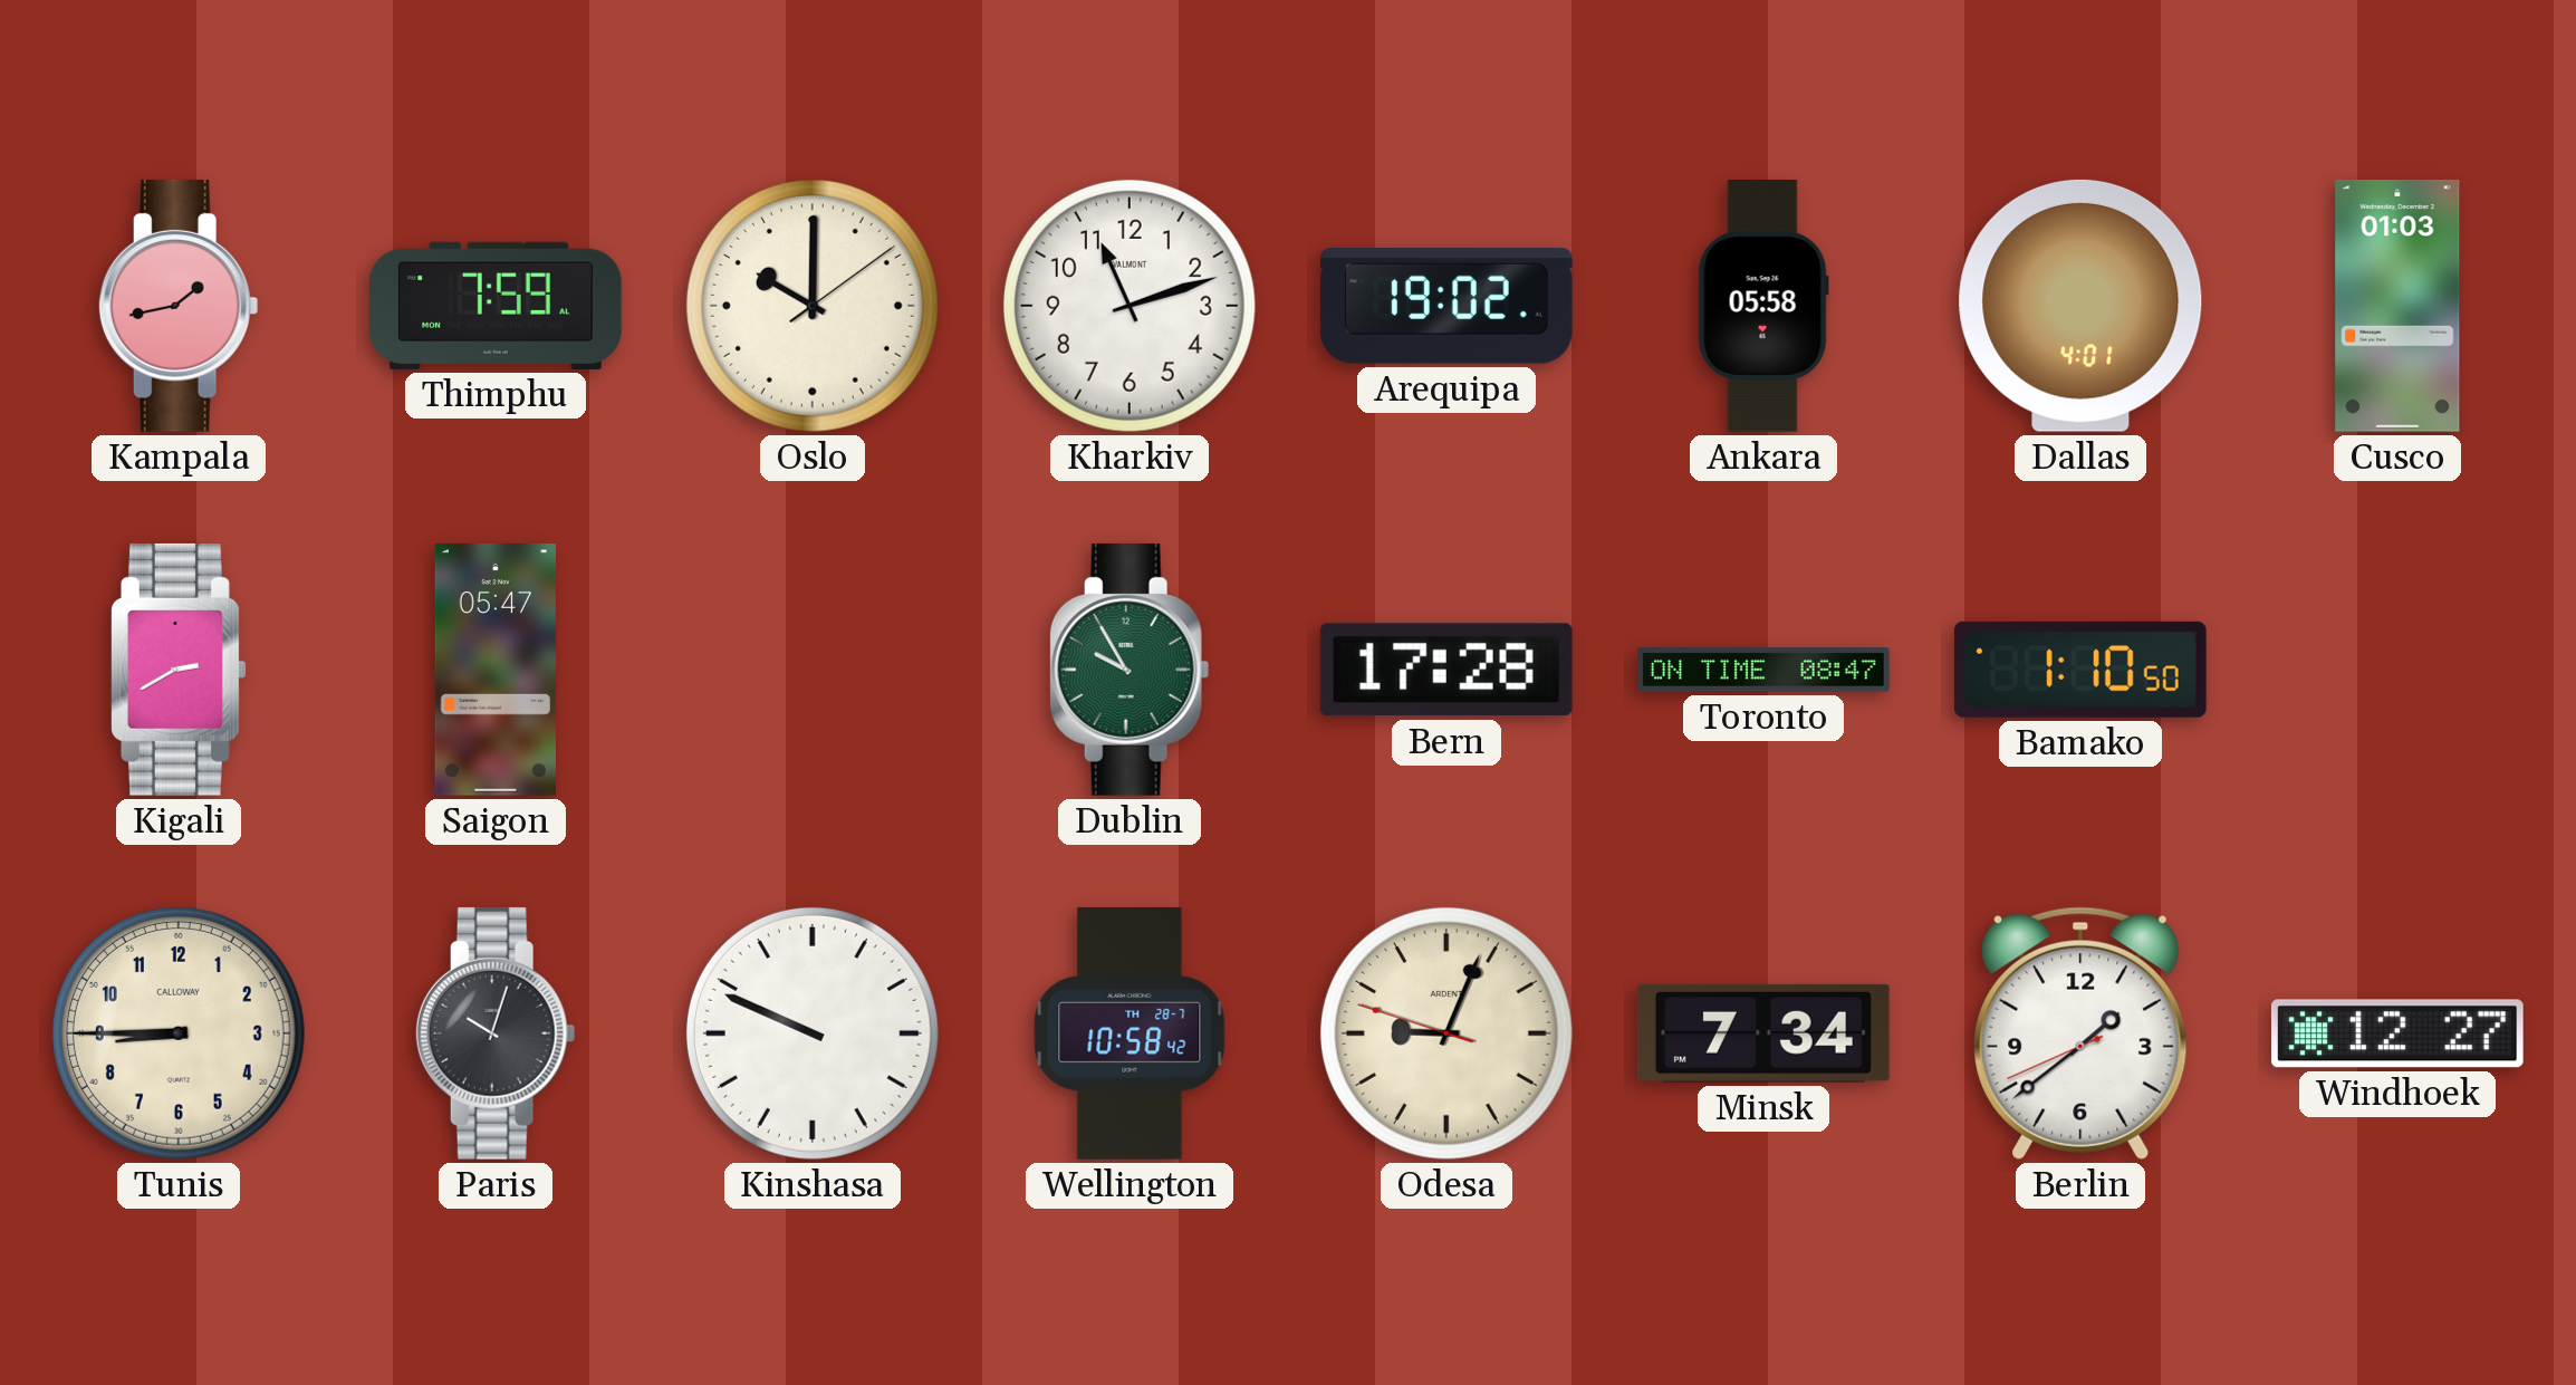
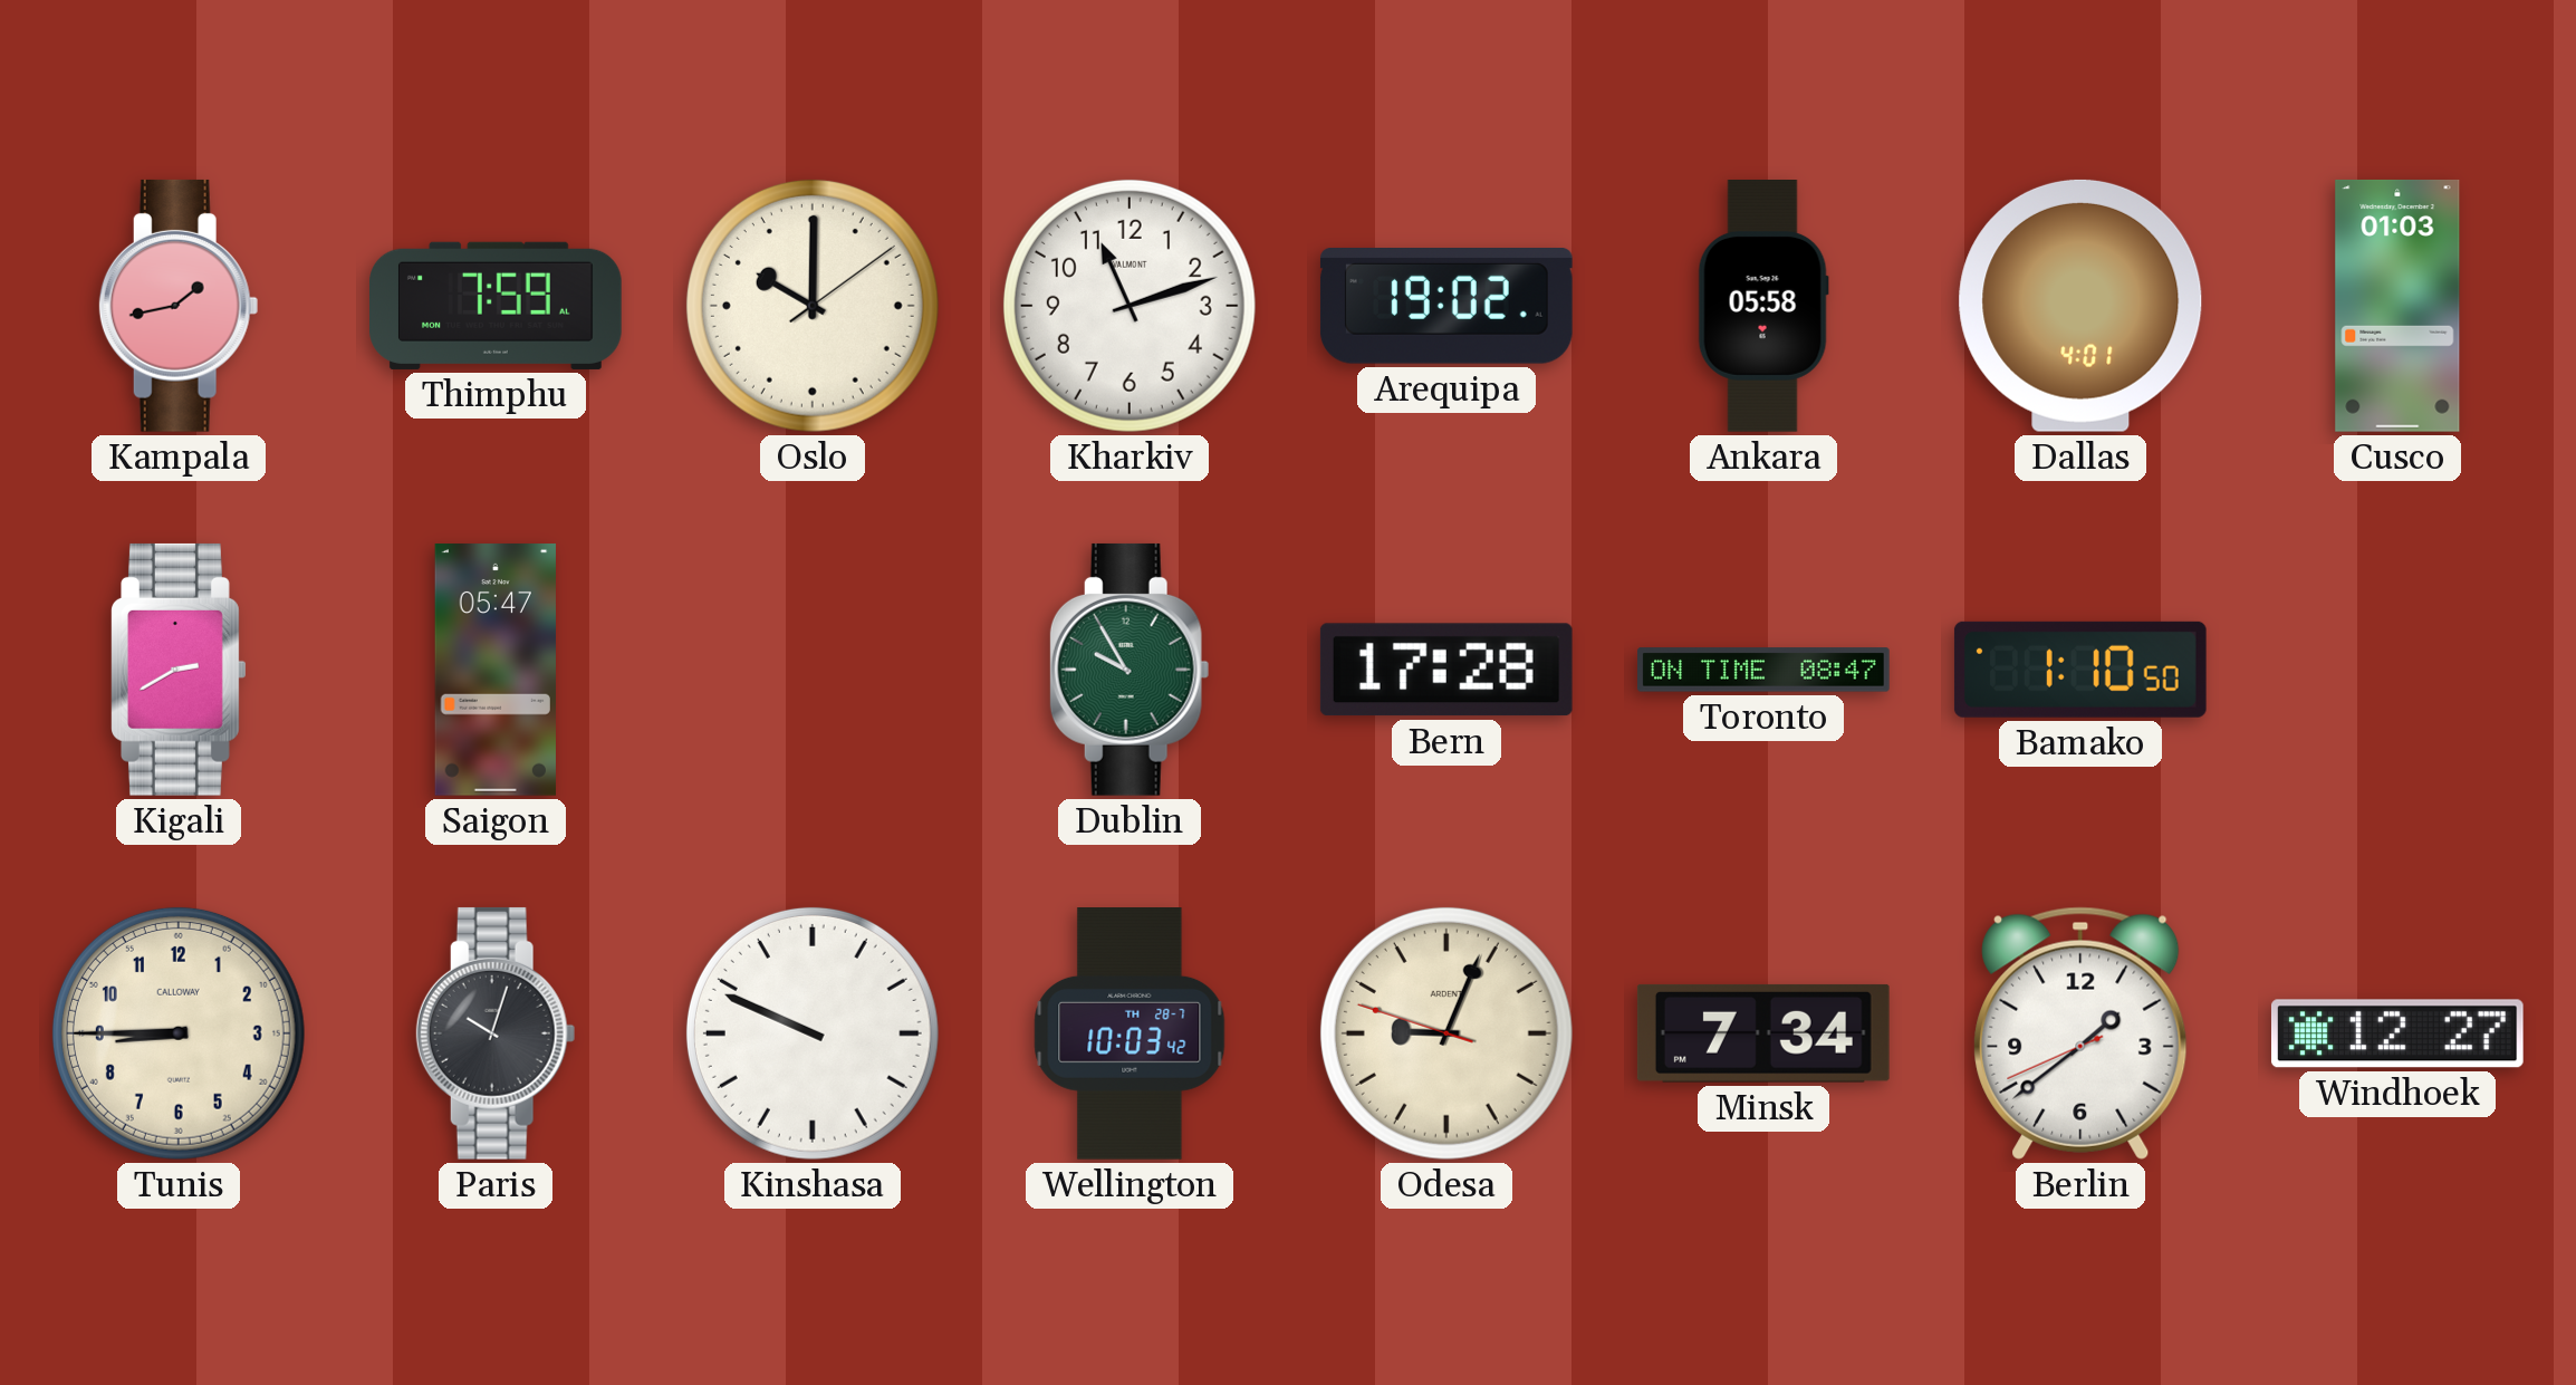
Wellington: 10:58 -> 10:03 (1130, 1035)
